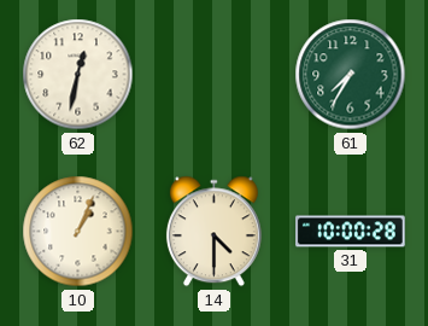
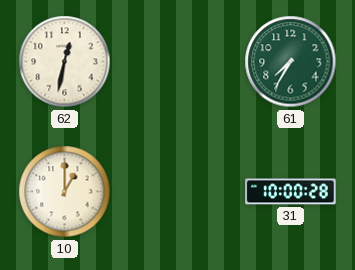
10: 1:04 -> 1:00 (65, 192)
14: 4:30 -> none (213, 232)
